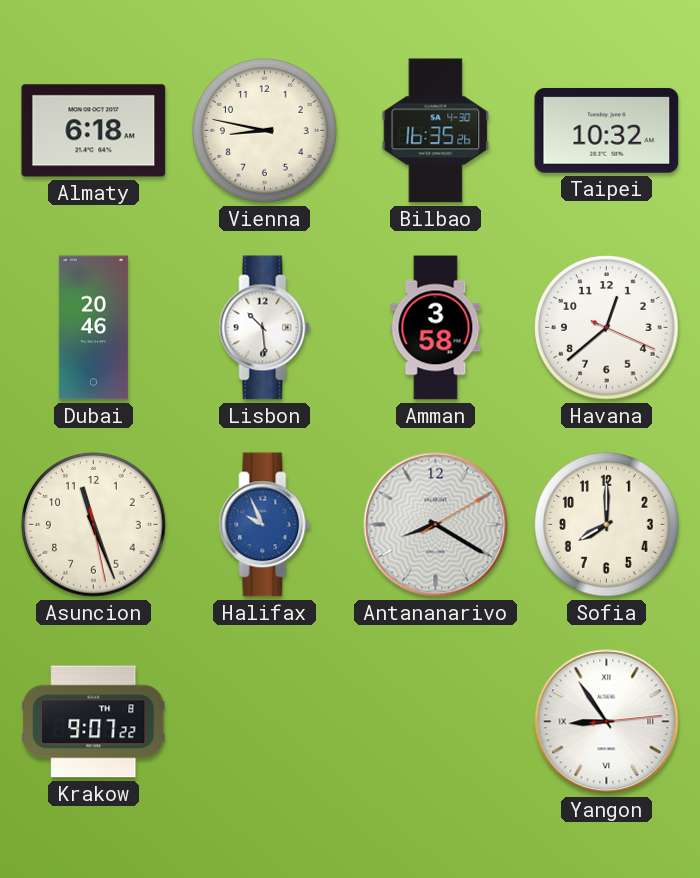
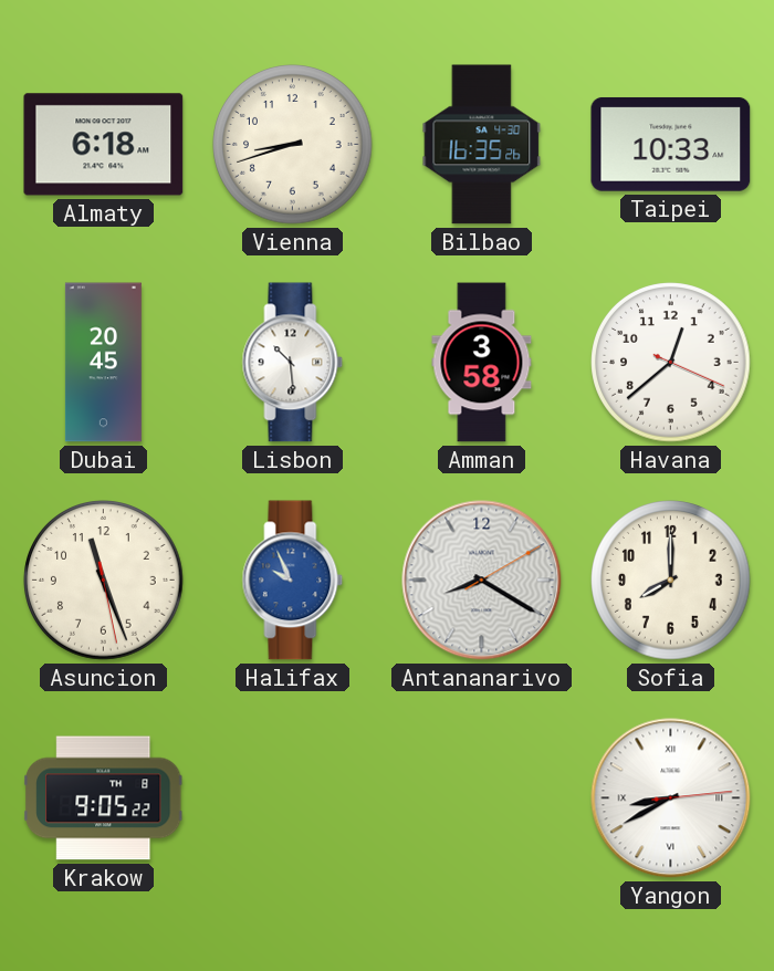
Vienna: 8:47 -> 8:42 (293, 145)
Taipei: 10:32 -> 10:33 (671, 144)
Dubai: 20:46 -> 20:45 (103, 363)
Krakow: 9:07 -> 9:05 (103, 798)
Yangon: 8:54 -> 8:40 (671, 798)
